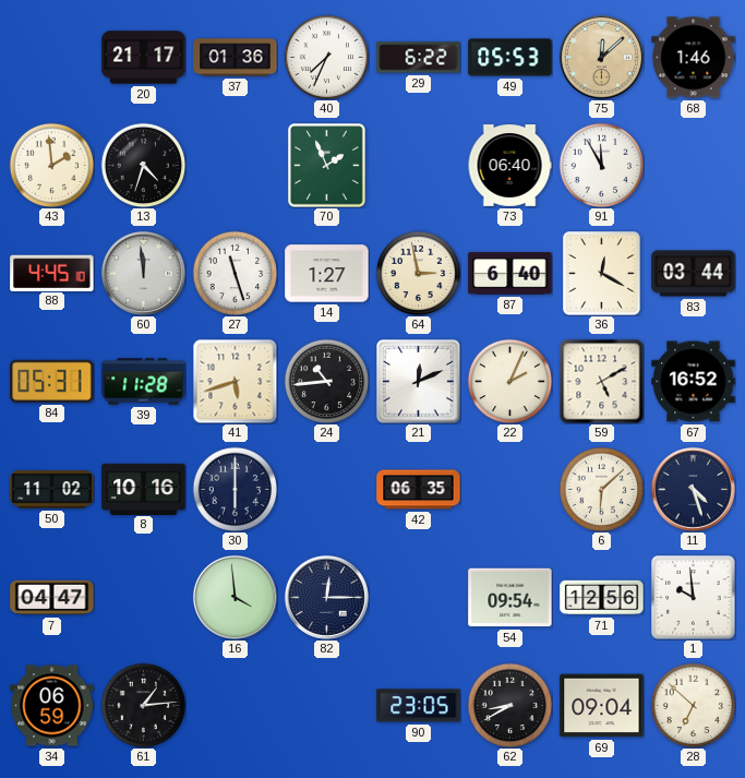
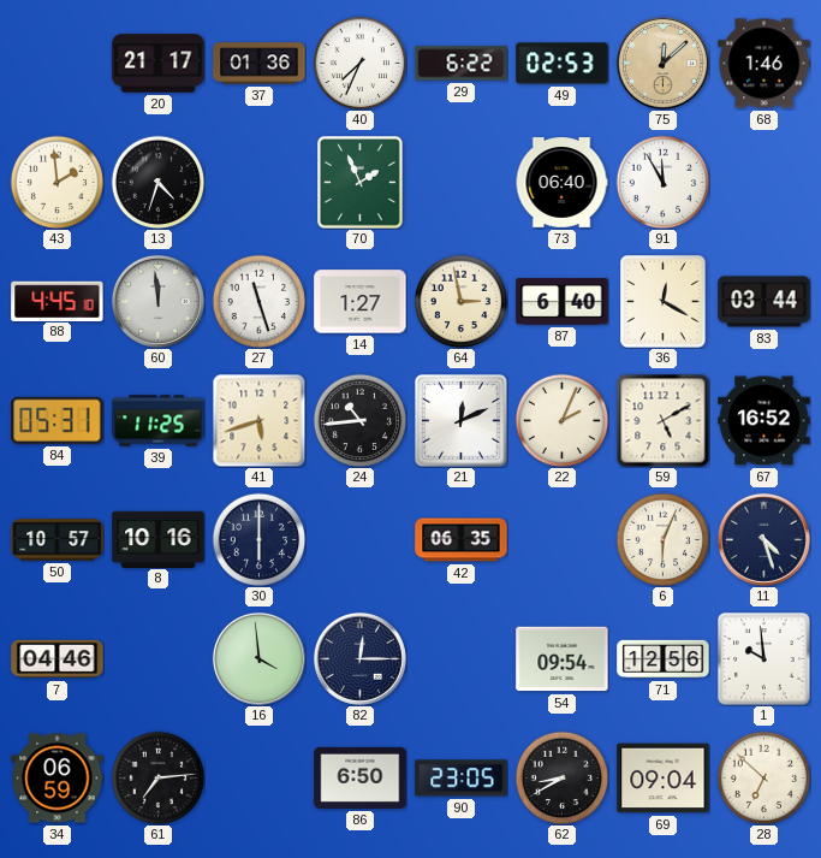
49: 05:53 -> 02:53 (563, 64)
39: 11:28 -> 11:25 (159, 421)
50: 11:02 -> 10:57 (58, 540)
6: 6:08 -> 6:04 (662, 539)
7: 04:47 -> 04:46 (58, 659)
61: 1:14 -> 7:14 (157, 777)
86: none -> 6:50 (361, 777)
